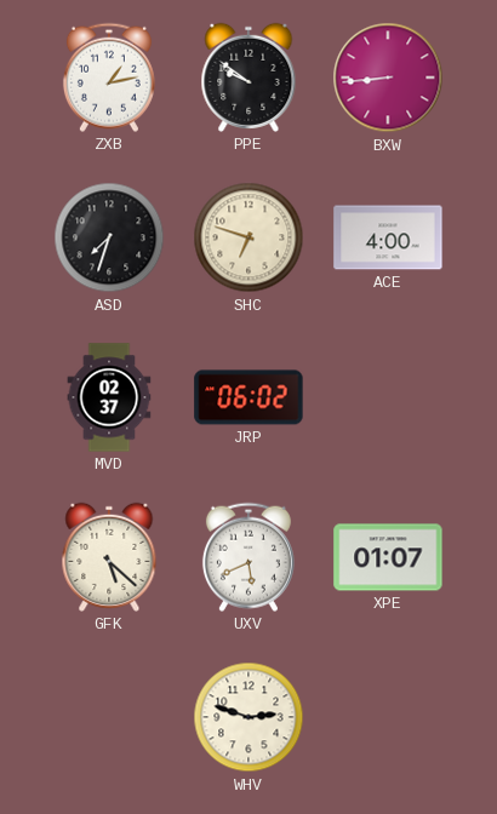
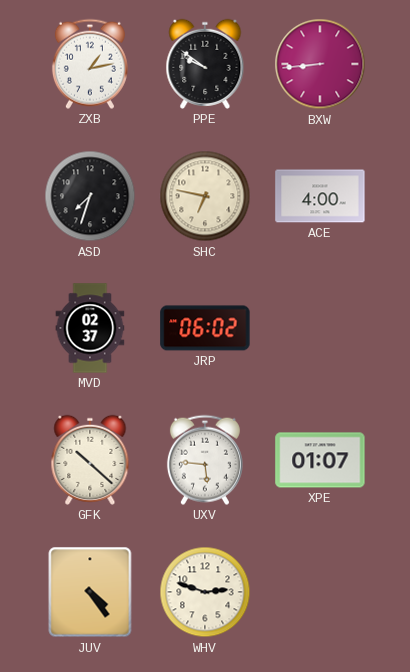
SHC: 6:48 -> 6:47 (205, 196)
GFK: 5:22 -> 10:22 (90, 460)
UXV: 5:41 -> 5:46 (205, 460)
JUV: none -> 4:24 (90, 592)
